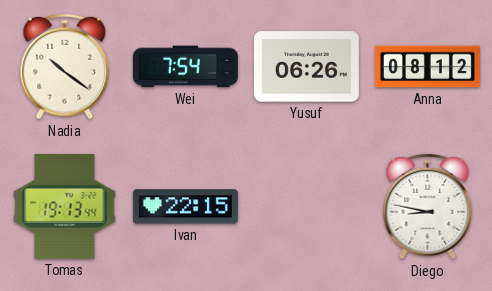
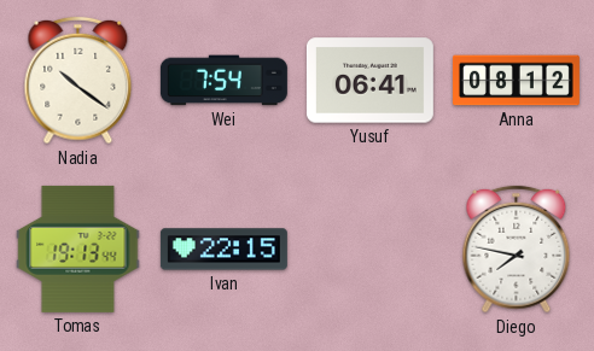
Yusuf: 06:26 -> 06:41 (369, 81)
Diego: 8:47 -> 7:47 (517, 250)
